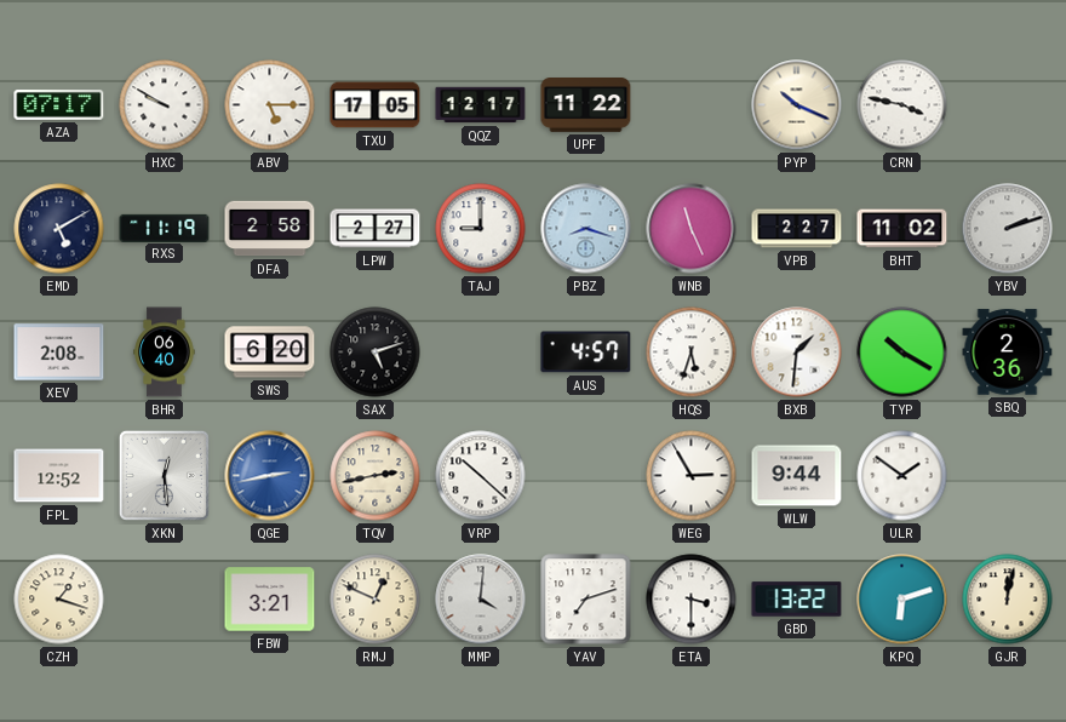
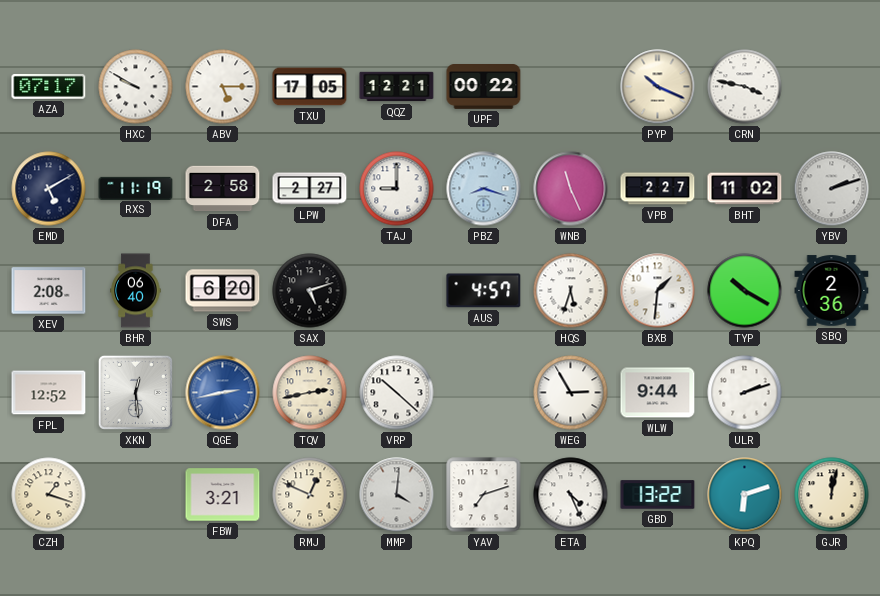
QQZ: 12:17 -> 12:21 (397, 87)
UPF: 11:22 -> 00:22 (484, 87)
ULR: 1:51 -> 2:12 (745, 393)
ETA: 3:30 -> 4:26 (571, 495)
